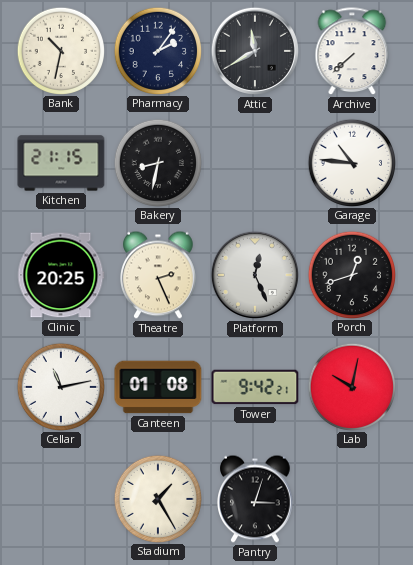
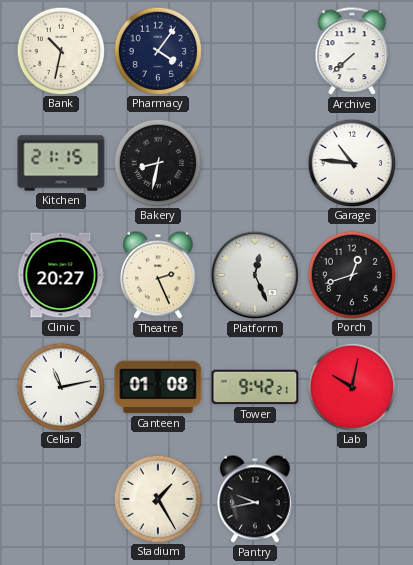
Pharmacy: 2:06 -> 4:06 (157, 50)
Attic: 11:40 -> none (255, 51)
Clinic: 20:25 -> 20:27 (61, 275)
Pantry: 3:03 -> 9:43 (256, 499)
